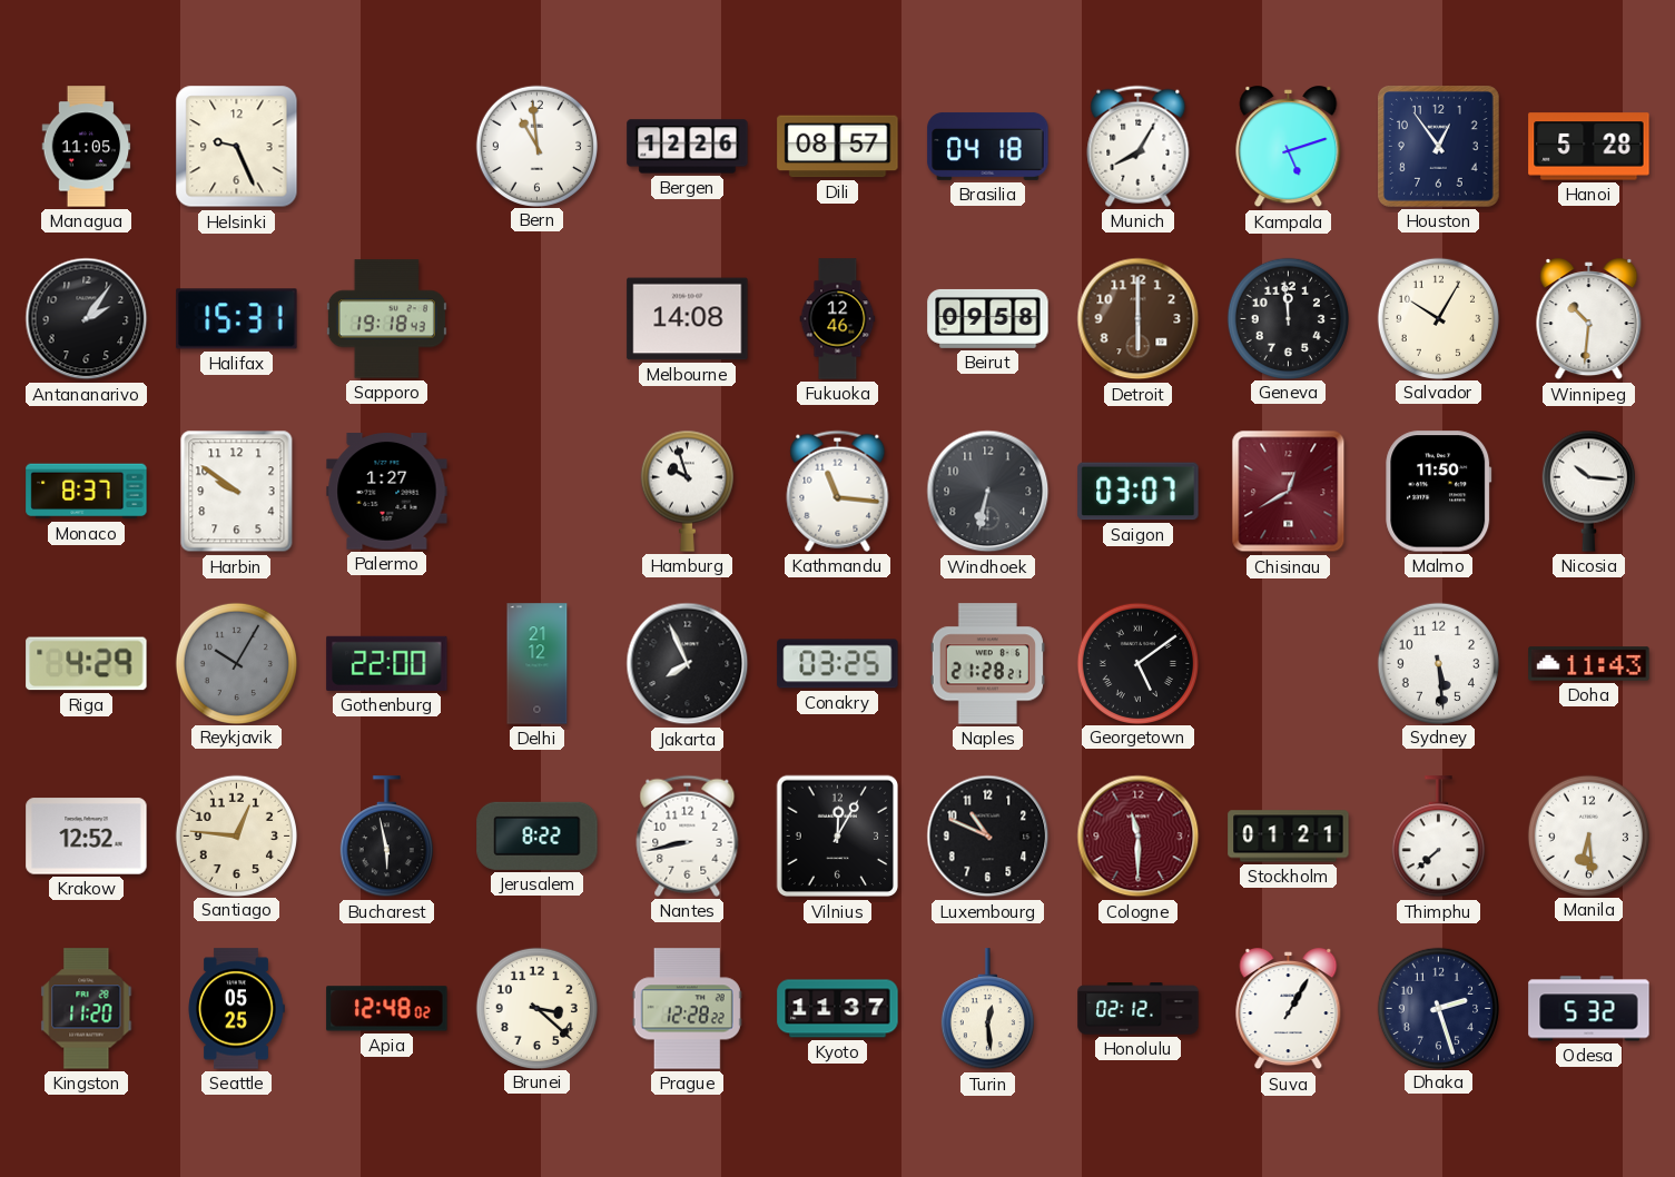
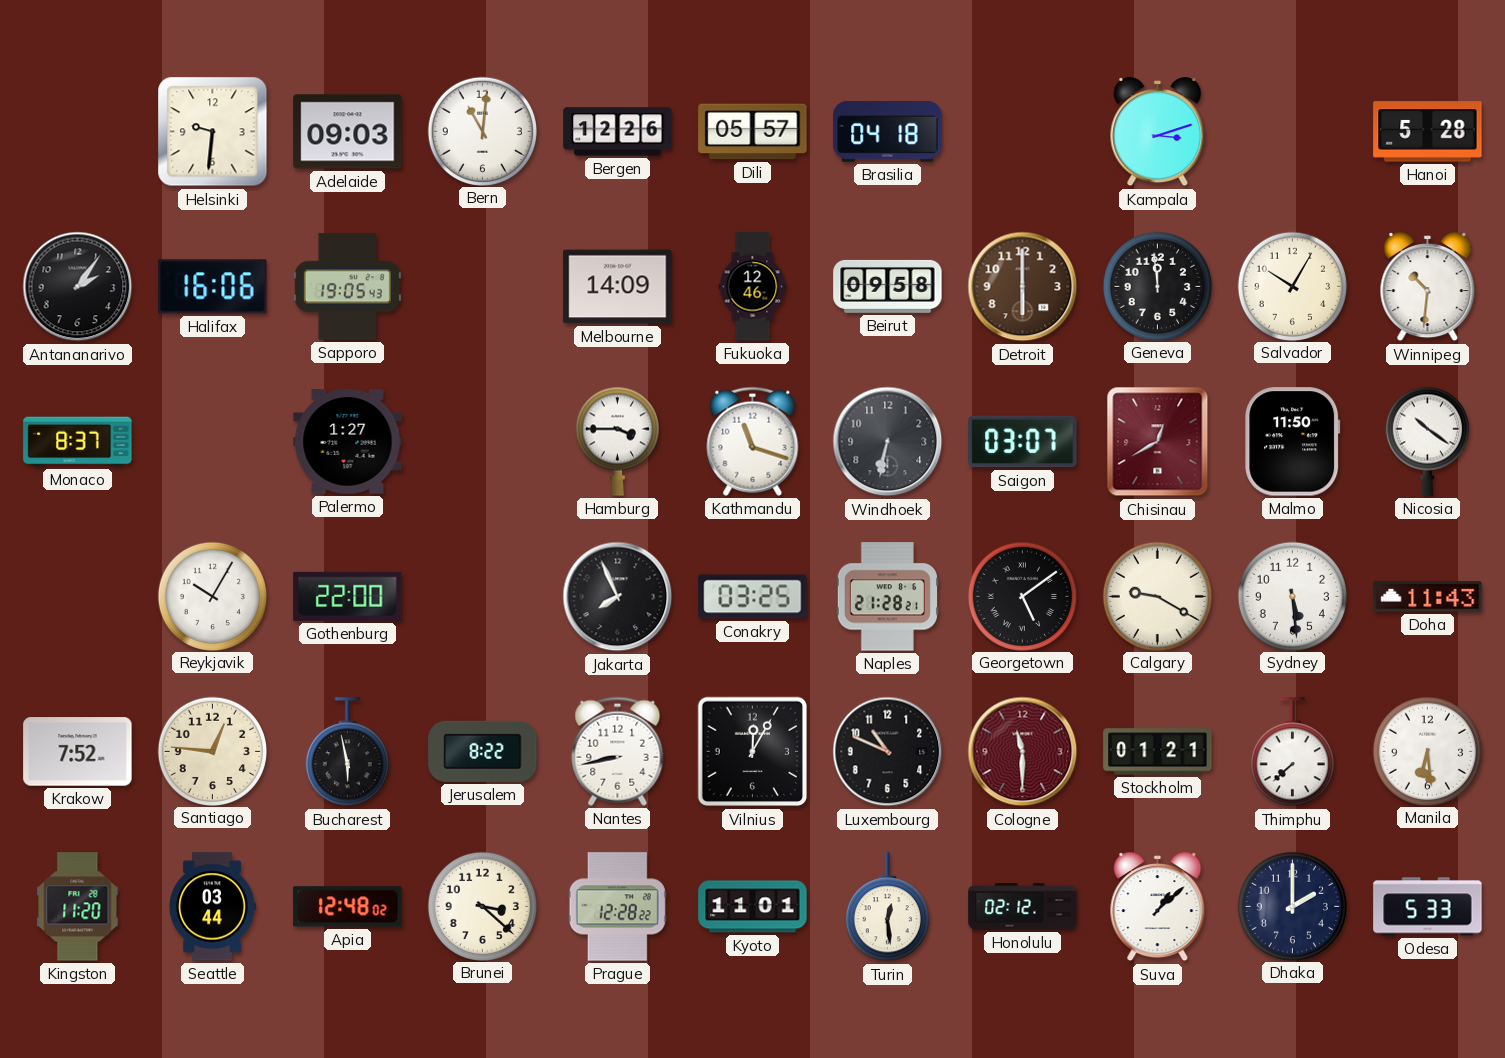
Managua: 11:05 -> none (87, 147)
Helsinki: 9:26 -> 9:31 (213, 132)
Adelaide: none -> 09:03 (348, 132)
Bern: 10:59 -> 11:01 (482, 131)
Dili: 08:57 -> 05:57 (753, 132)
Munich: 8:05 -> none (1139, 146)
Kampala: 5:12 -> 3:12 (1158, 132)
Houston: 12:54 -> none (1439, 147)
Halifax: 15:31 -> 16:06 (213, 287)
Sapporo: 19:18 -> 19:05 (347, 287)
Melbourne: 14:08 -> 14:09 (618, 287)
Harbin: 9:51 -> none (237, 492)
Hamburg: 9:57 -> 3:45 (617, 441)
Kathmandu: 11:16 -> 11:18 (753, 441)
Nicosia: 10:16 -> 10:21 (1427, 441)
Riga: 4:29 -> none (87, 664)
Reykjavik dial: grey -> white (212, 596)
Delhi: 21:12 -> none (538, 664)
Calgary: none -> 9:20 (1157, 596)
Krakow: 12:52 -> 7:52 (78, 752)
Seattle: 05:25 -> 03:44 (212, 907)
Kyoto: 11:37 -> 11:01 (753, 907)
Suva: 1:05 -> 1:08 (1158, 907)
Dhaka: 2:27 -> 2:00 (1292, 906)
Odesa: 5:32 -> 5:33 (1428, 907)
